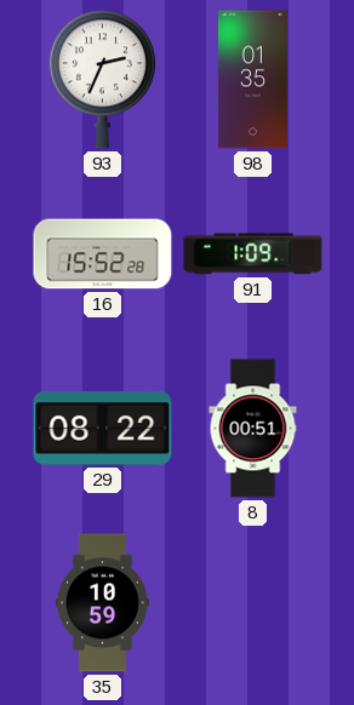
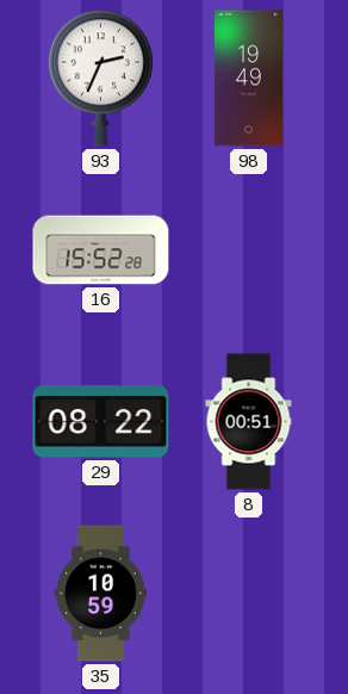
98: 01:35 -> 19:49 (248, 79)
91: 1:09 -> none (253, 254)
